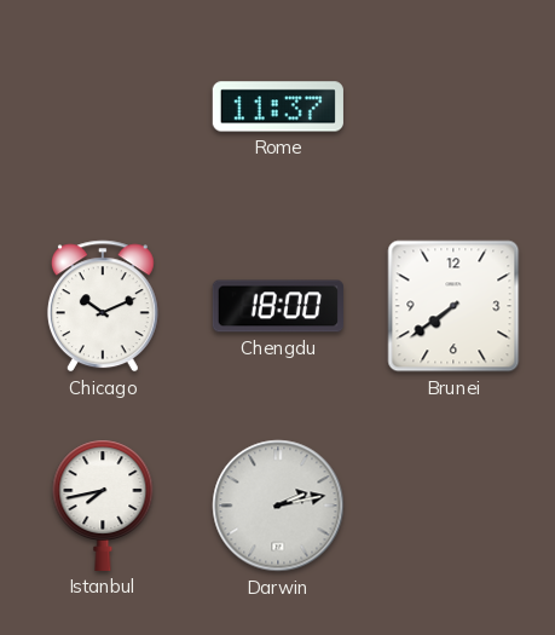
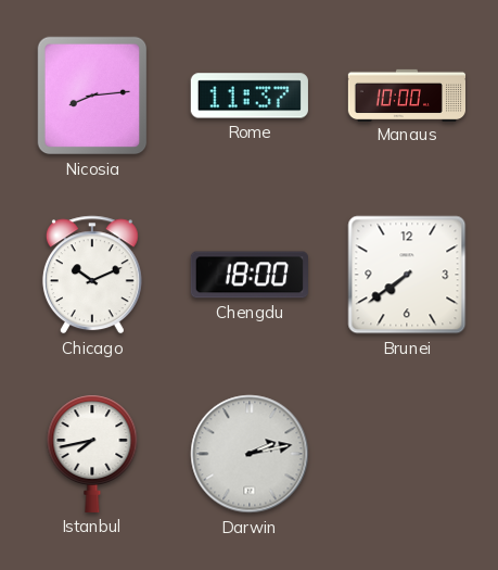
Nicosia: none -> 8:14 (92, 96)
Manaus: none -> 10:00 (406, 94)
